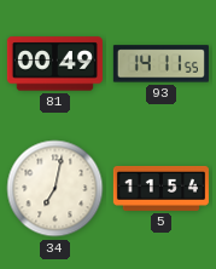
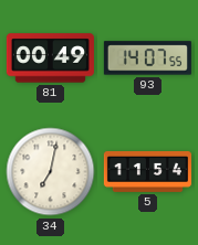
93: 14:11 -> 14:07 (147, 58)
